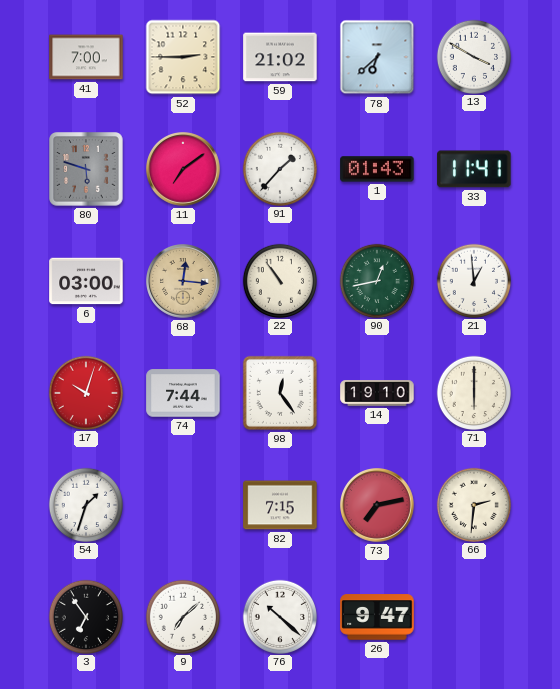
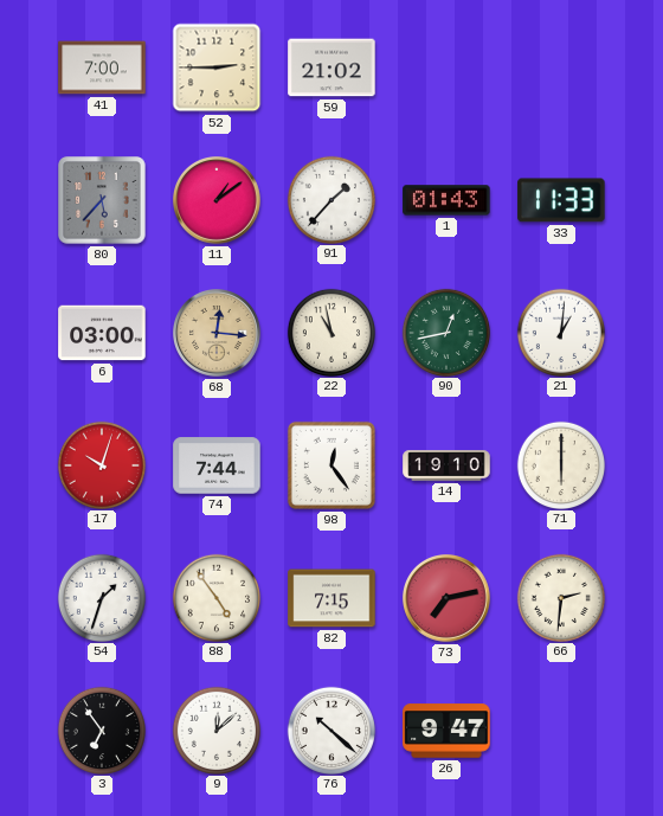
78: 6:38 -> none (377, 57)
13: 3:50 -> none (473, 56)
80: 5:48 -> 5:37 (102, 200)
11: 7:09 -> 1:09 (218, 201)
33: 11:41 -> 11:33 (561, 200)
22: 10:54 -> 10:58 (330, 332)
21: 12:59 -> 1:01 (560, 332)
88: none -> 4:54 (215, 597)
9: 7:08 -> 12:08 (215, 730)
